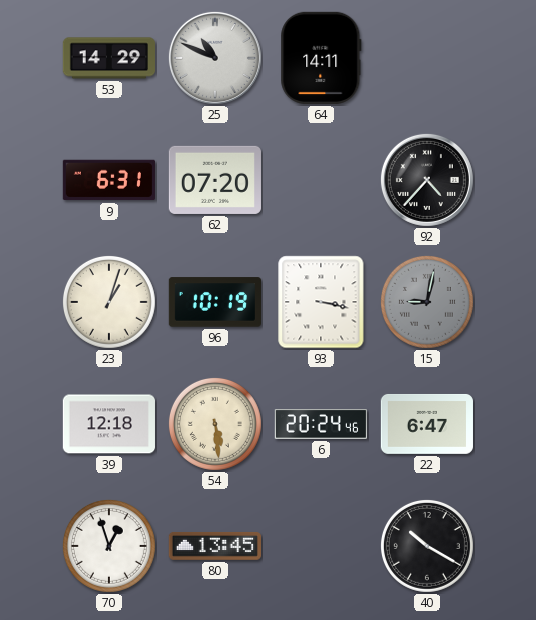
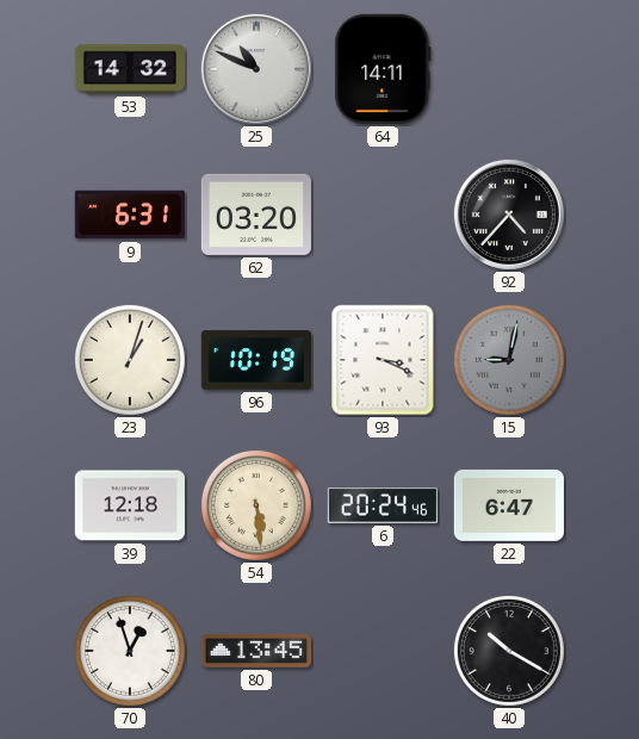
53: 14:29 -> 14:32 (130, 69)
62: 07:20 -> 03:20 (256, 215)
93: 3:17 -> 3:19 (383, 360)
